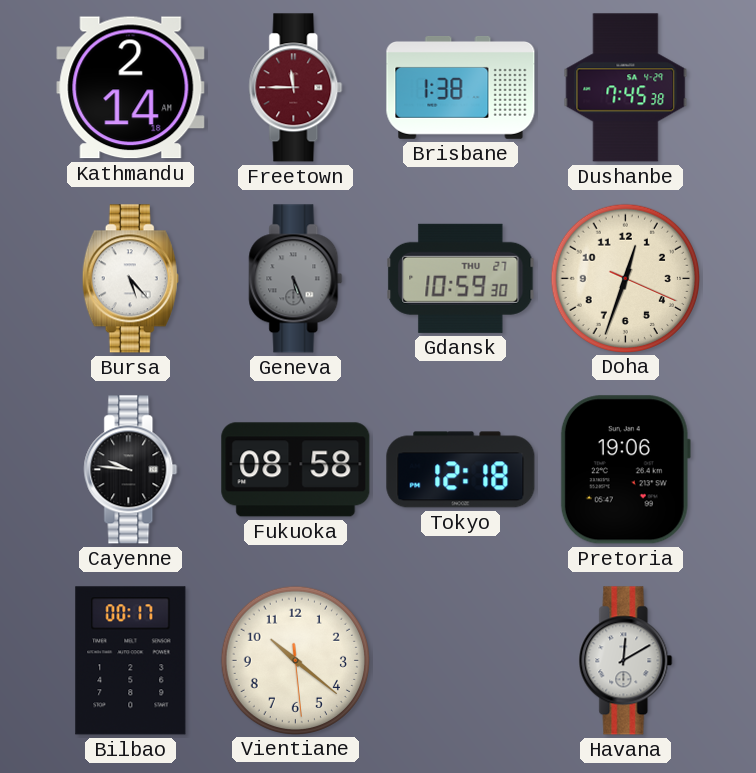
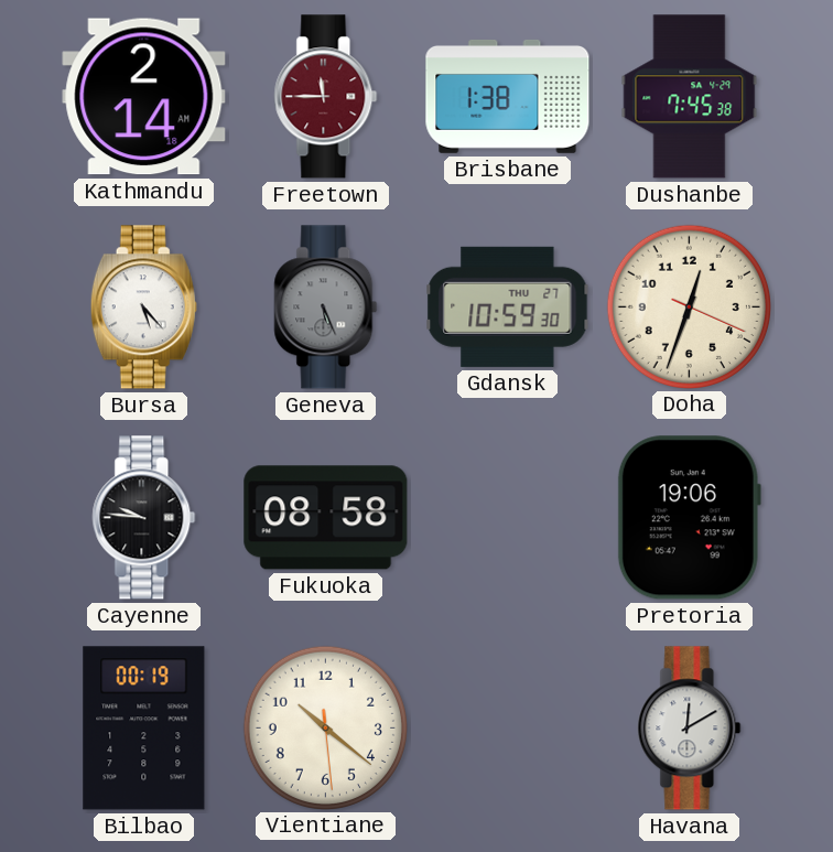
Tokyo: 12:18 -> none (461, 470)
Bilbao: 00:17 -> 00:19 (144, 729)
